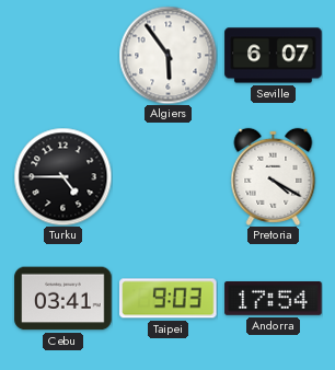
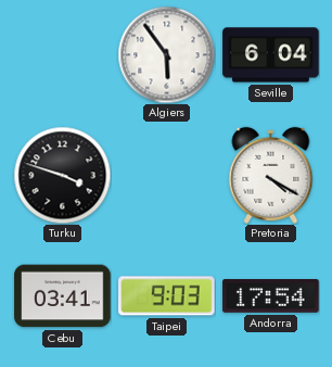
Seville: 6:07 -> 6:04 (271, 55)
Turku: 4:45 -> 3:48 (62, 175)
